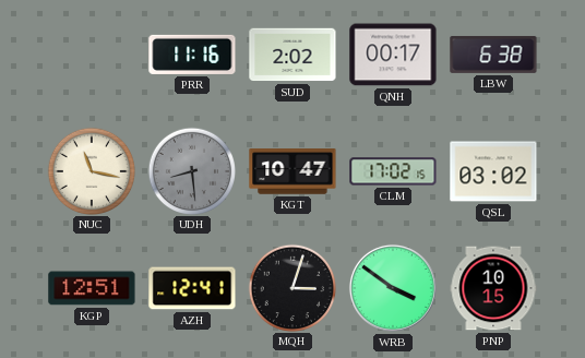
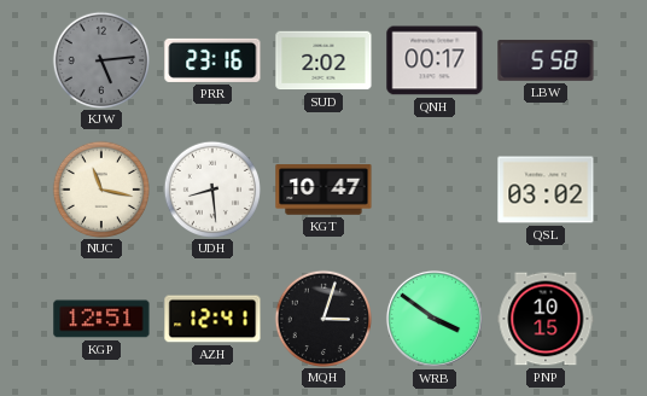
KJW: none -> 5:14 (100, 59)
PRR: 11:16 -> 23:16 (212, 60)
LBW: 6:38 -> 5:58 (546, 60)
UDH dial: grey -> white (211, 188)
CLM: 17:02 -> none (393, 171)
